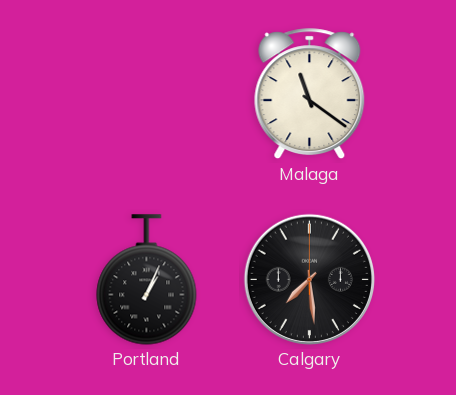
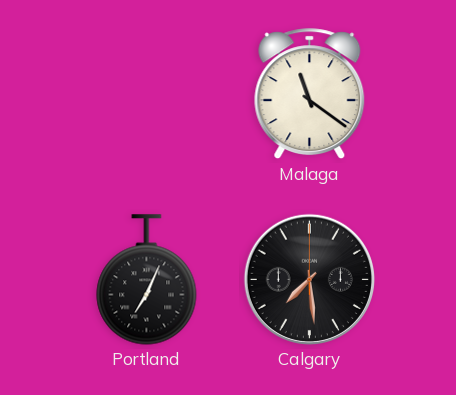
Portland: 1:04 -> 7:04 (147, 280)
